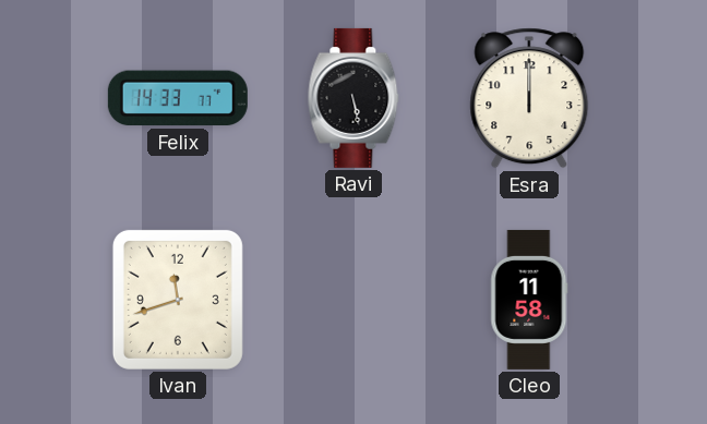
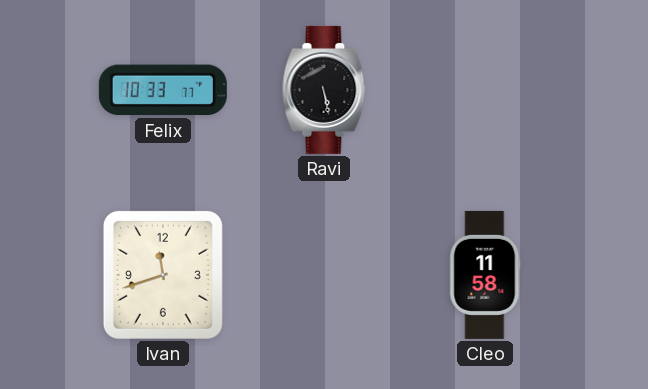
Felix: 14:33 -> 10:33 (163, 90)
Esra: 12:00 -> none (529, 98)
